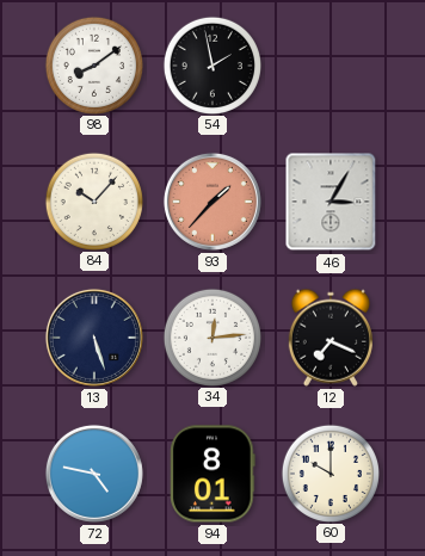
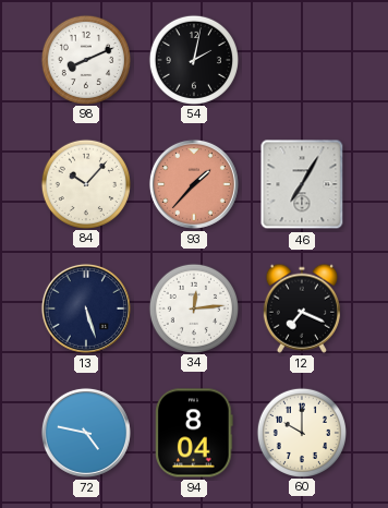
98: 8:09 -> 8:11 (85, 59)
54: 1:58 -> 2:02 (193, 59)
46: 3:05 -> 7:05 (302, 184)
94: 8:01 -> 8:04 (194, 433)
